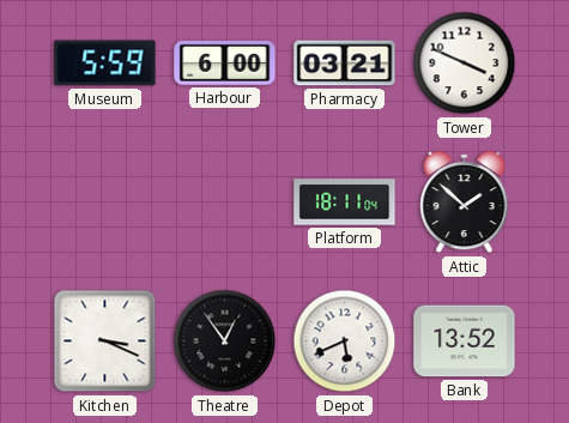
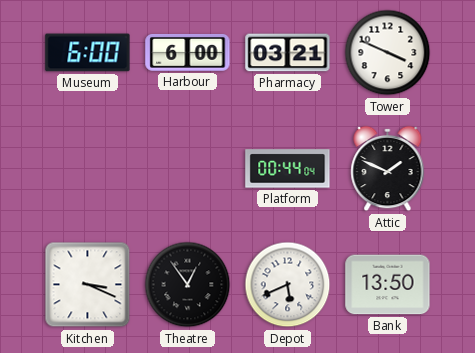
Museum: 5:59 -> 6:00 (88, 53)
Platform: 18:11 -> 00:44 (288, 169)
Attic: 1:52 -> 1:49 (388, 169)
Bank: 13:52 -> 13:50 (388, 285)
